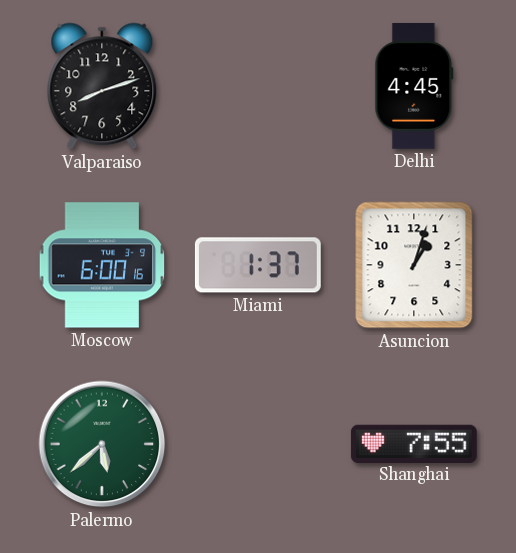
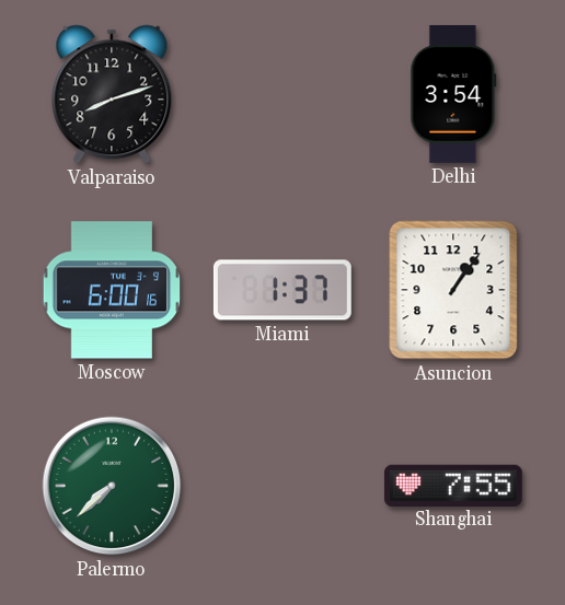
Delhi: 4:45 -> 3:54 (453, 94)
Asuncion: 1:03 -> 1:06 (453, 290)
Palermo: 5:38 -> 7:38 (112, 486)
